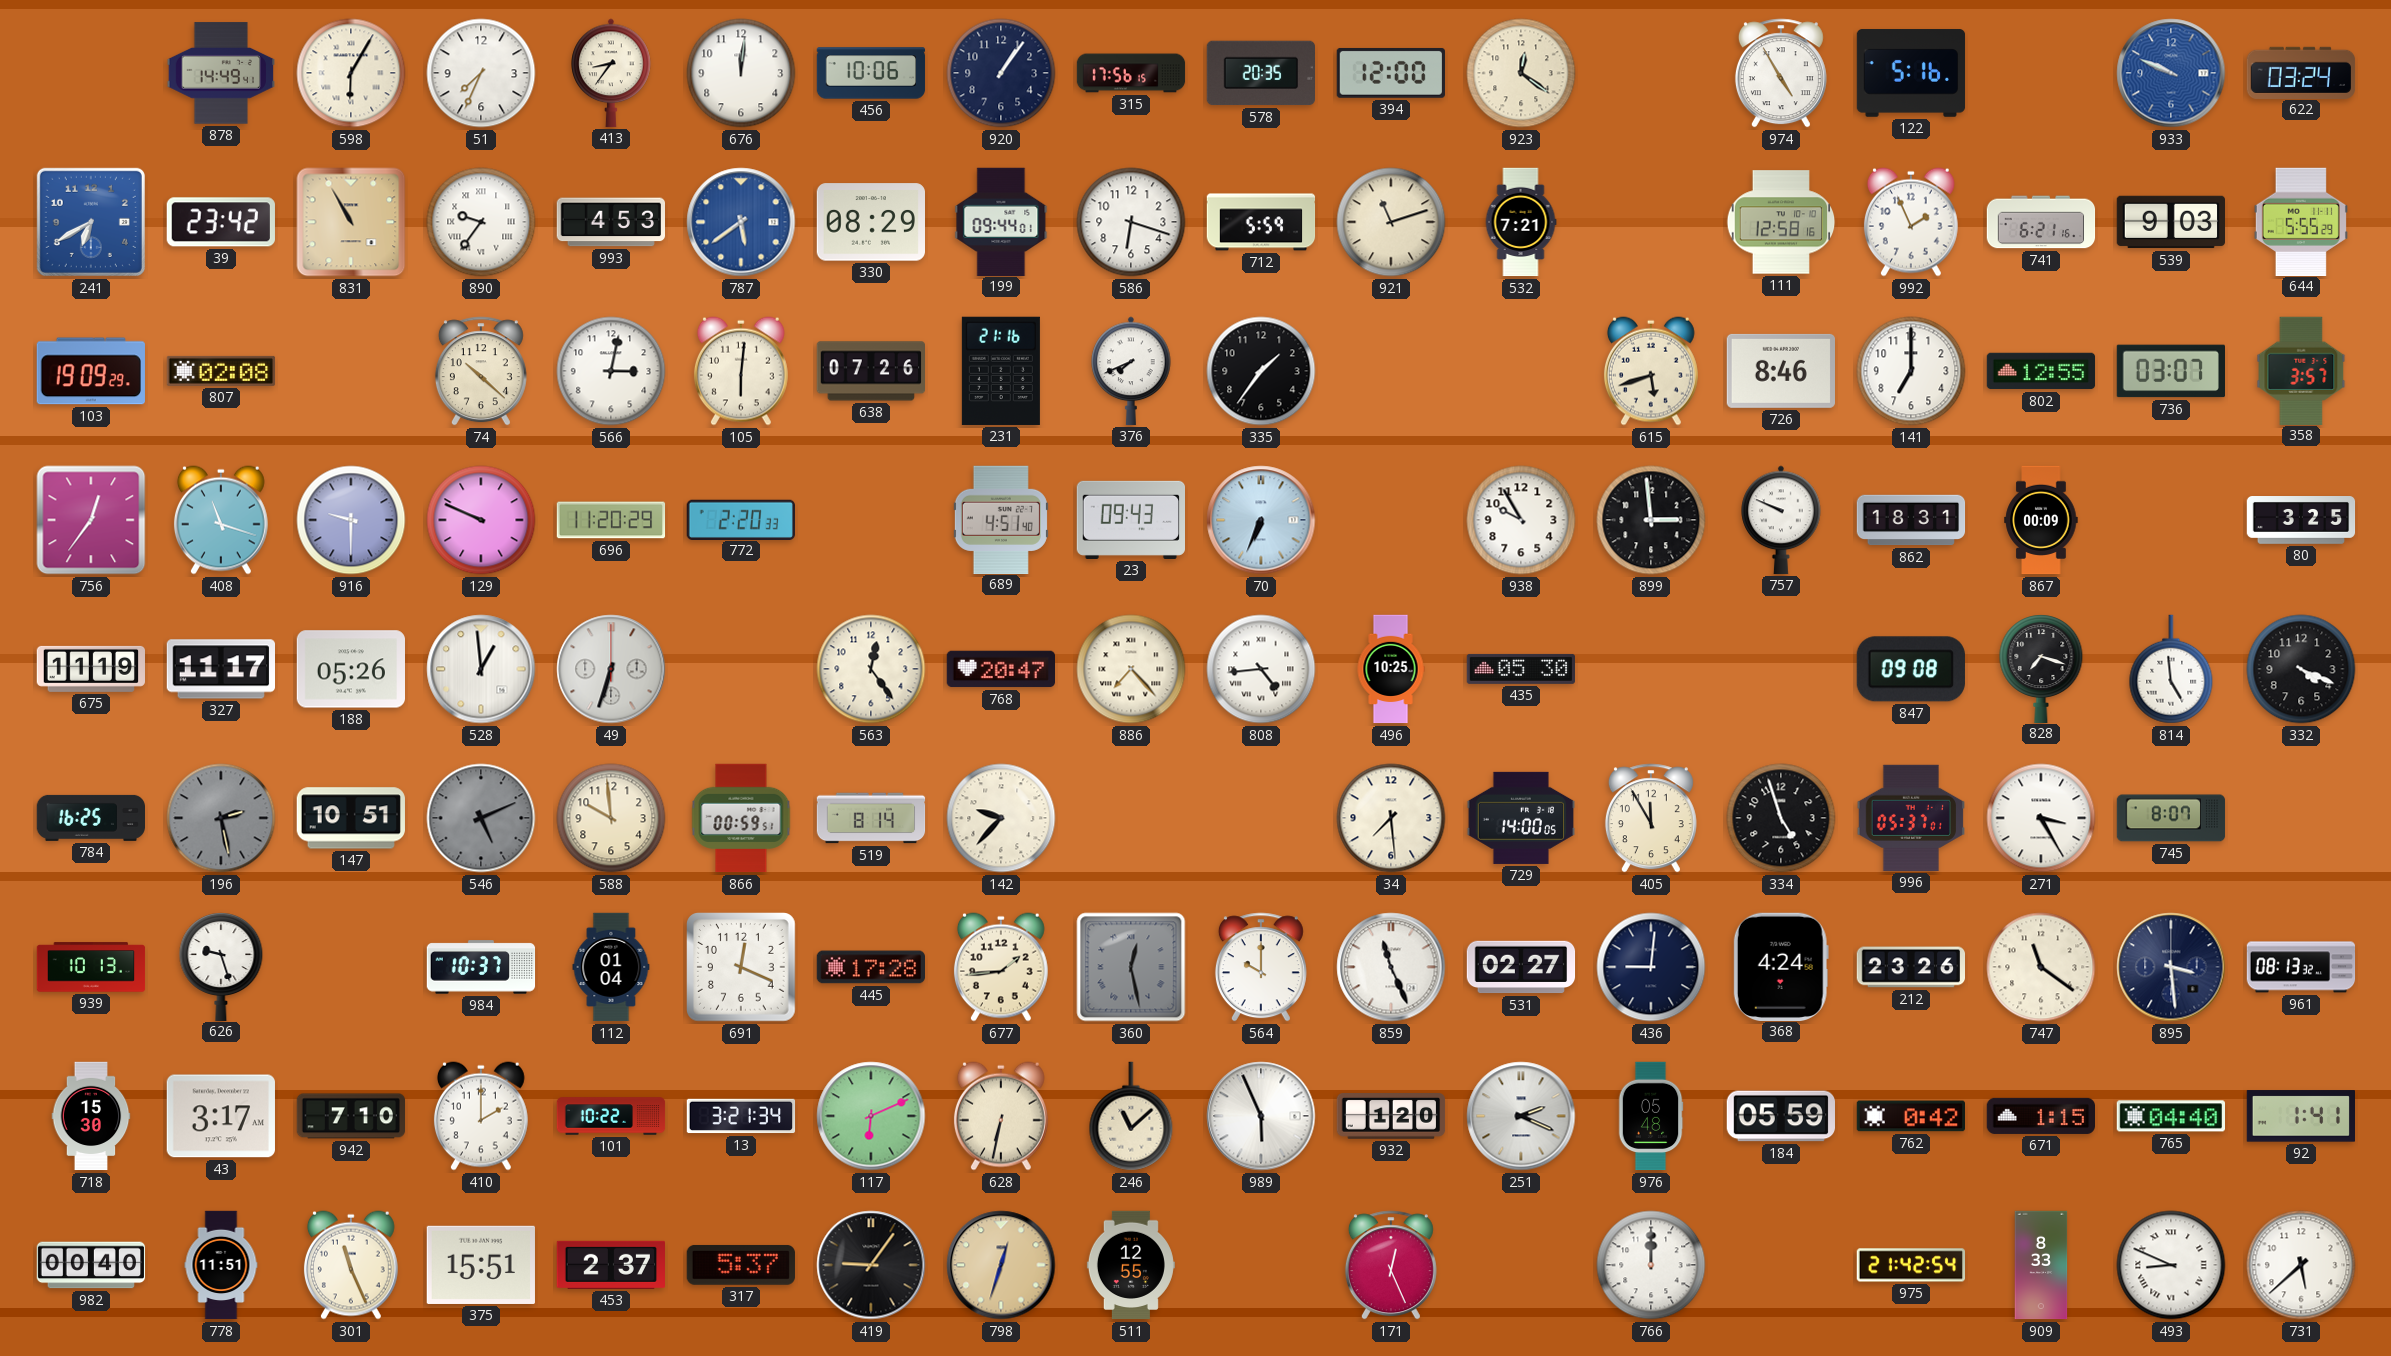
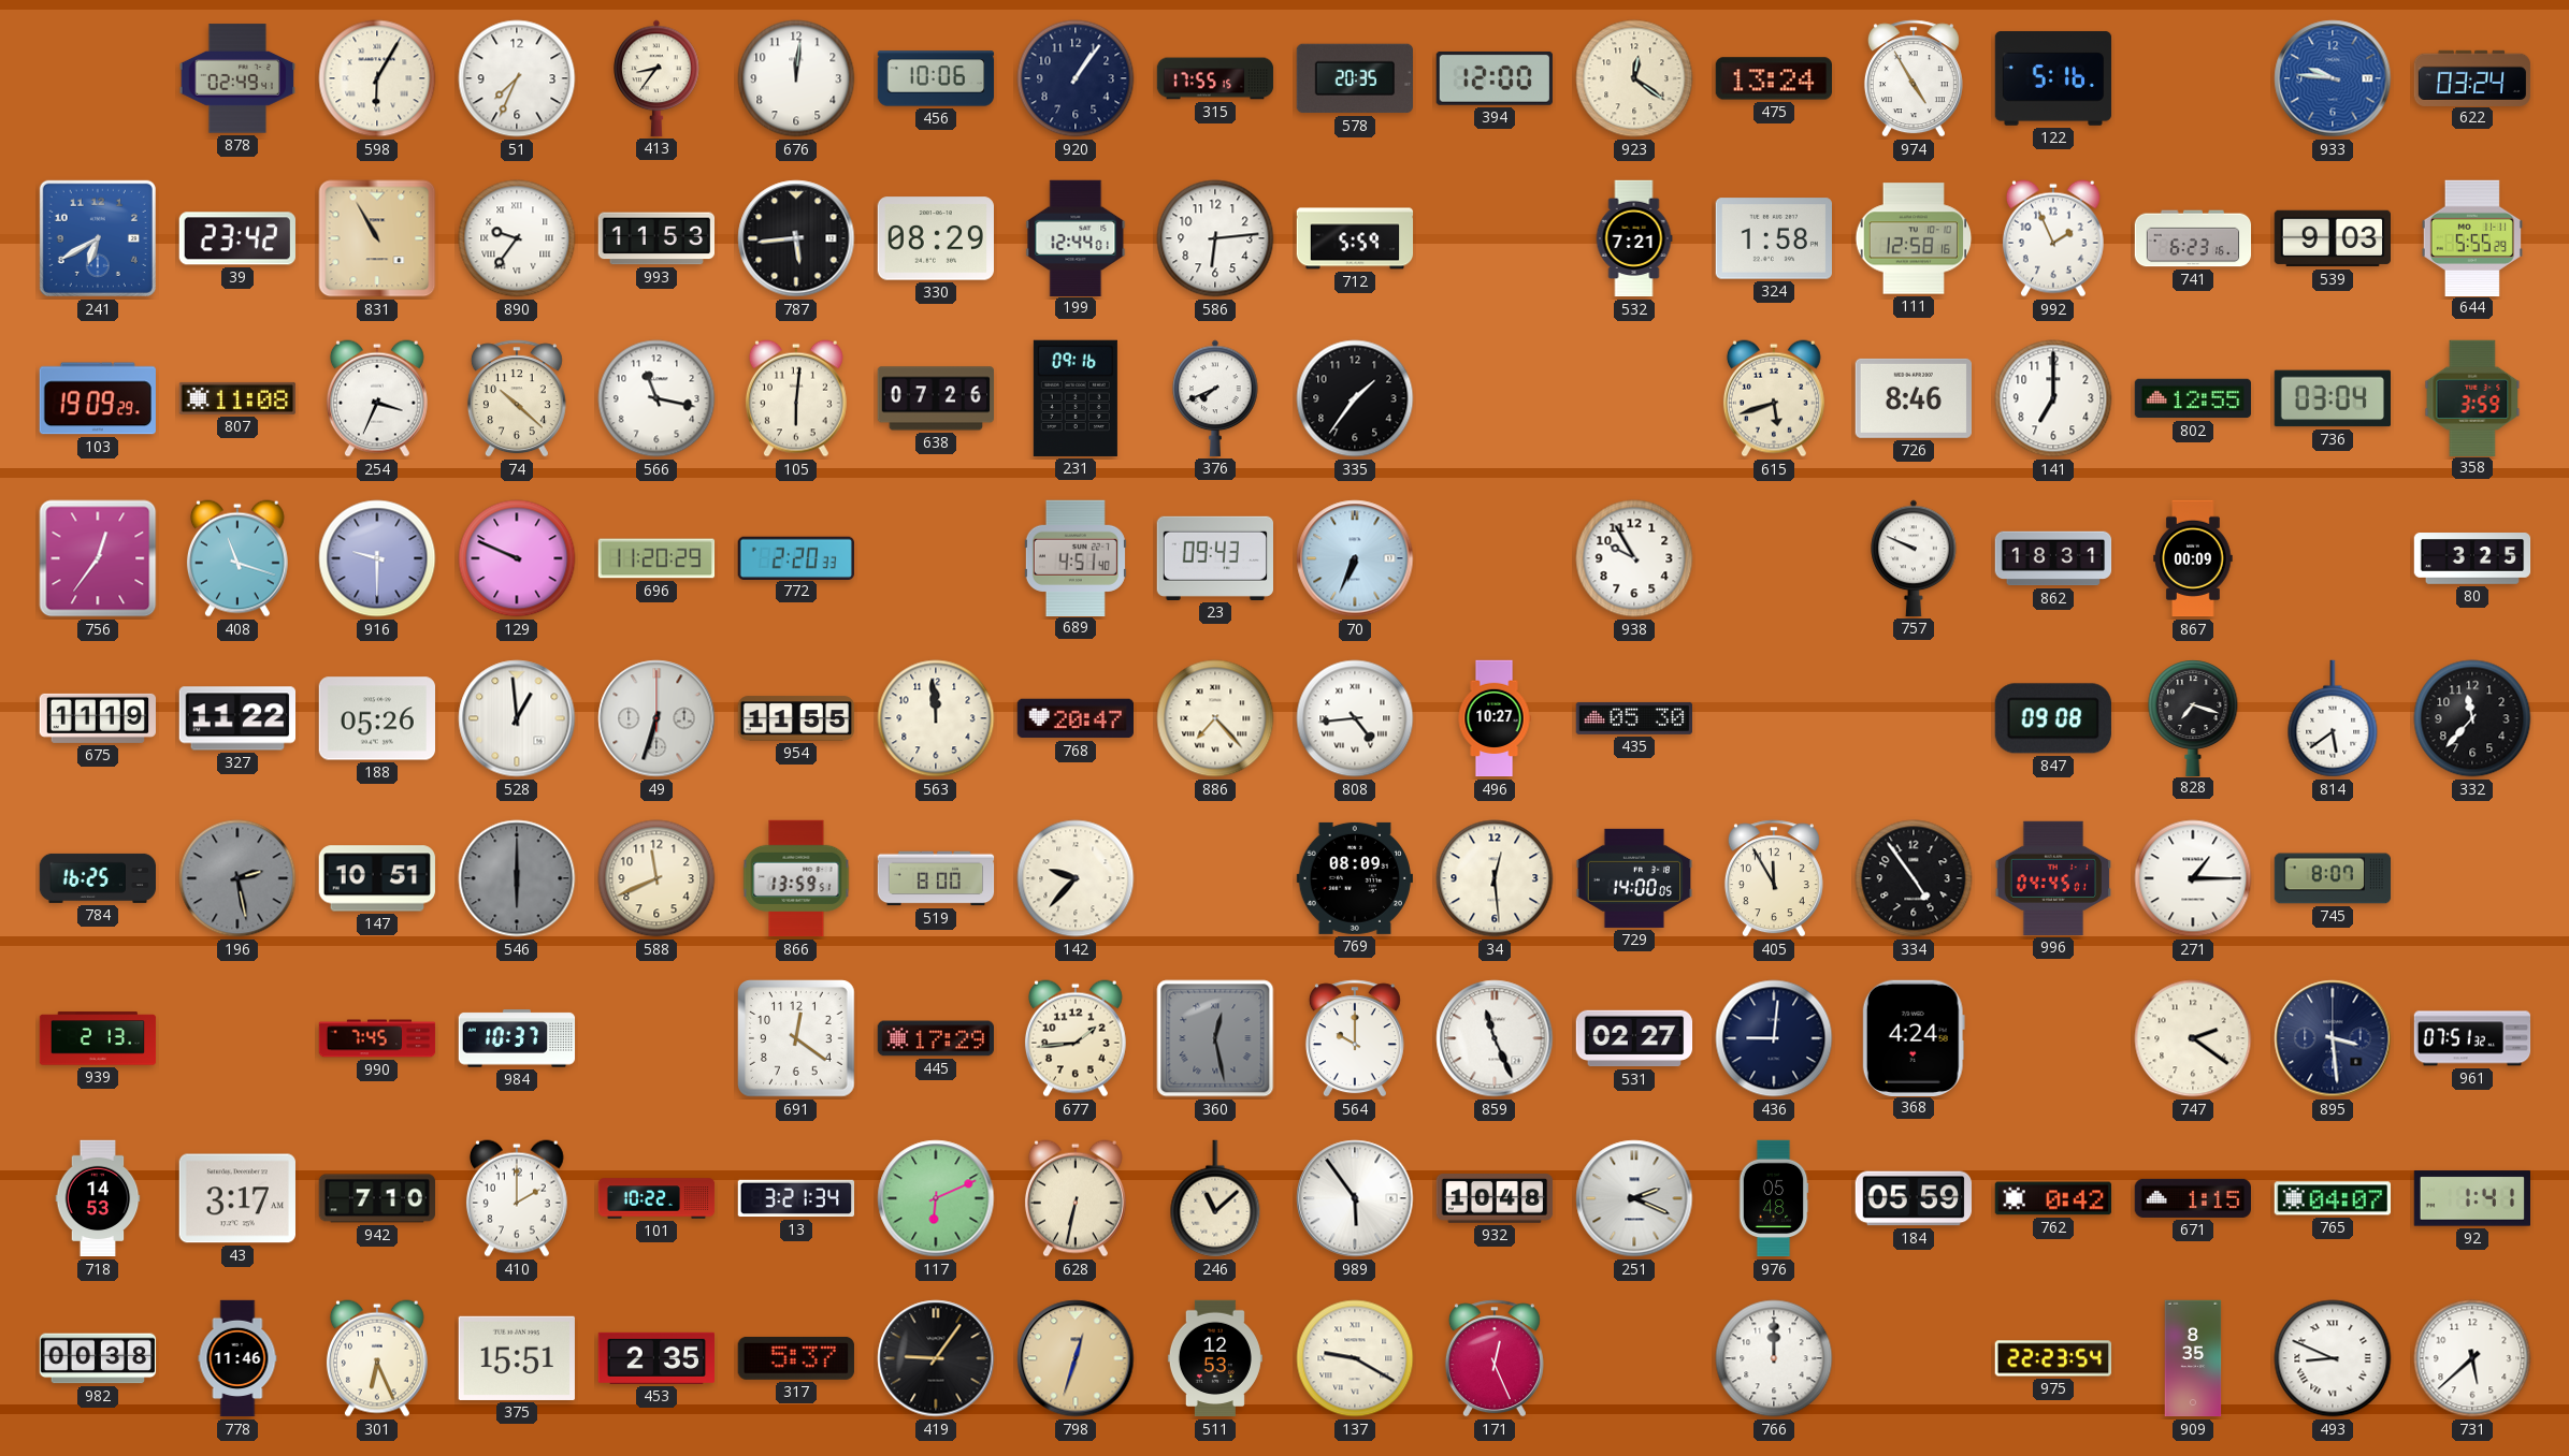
878: 14:49 -> 02:49 (236, 78)
315: 17:56 -> 17:55 (1215, 78)
475: none -> 13:24 (1773, 78)
933: 9:49 -> 9:46 (2333, 78)
993: 4:53 -> 11:53 (655, 238)
787: 5:39 -> 5:44 (796, 238)
787 dial: blue -> black (796, 238)
199: 09:44 -> 12:44 (1076, 237)
586: 6:18 -> 6:14 (1215, 238)
921: 11:12 -> none (1391, 222)
324: none -> 1:58 (1773, 238)
741: 6:21 -> 6:23 (2193, 238)
807: 02:08 -> 11:08 (237, 398)
254: none -> 3:34 (377, 398)
566: 3:02 -> 11:17 (656, 398)
231: 21:16 -> 09:16 (1076, 398)
736: 03:07 -> 03:04 (2332, 398)
358: 3:57 -> 3:59 (2472, 397)
899: 2:59 -> none (1651, 520)
327: 11:17 -> 11:22 (236, 718)
954: none -> 11:55 (796, 718)
563: 12:24 -> 11:59 (936, 718)
496: 10:25 -> 10:27 (1495, 718)
814: 4:59 -> 5:39 (2333, 718)
332: 4:19 -> 11:37 (2472, 718)
546: 5:11 -> 6:00 (517, 878)
588: 9:59 -> 11:41 (656, 878)
866: 00:59 -> 13:59 (796, 878)
519: 8:14 -> 8:00 (936, 878)
769: none -> 08:09 (1354, 878)
34: 7:29 -> 12:29 (1495, 878)
334: 4:57 -> 4:54 (1914, 878)
996: 05:37 -> 04:45 (2052, 878)
271: 3:25 -> 1:15 (2193, 878)
939: 10:13 -> 2:13 (98, 1038)
626: 9:27 -> none (221, 966)
990: none -> 7:45 (377, 1038)
112: 01:04 -> none (611, 967)
691: 12:19 -> 12:21 (796, 1038)
445: 17:28 -> 17:29 (935, 1038)
212: 23:26 -> none (1910, 967)
747: 11:21 -> 2:21 (2193, 1038)
961: 08:13 -> 07:51 (2472, 1038)
718: 15:30 -> 14:53 (98, 1198)
989: 5:56 -> 5:54 (1355, 1198)
932: 1:20 -> 10:48 (1495, 1199)
765: 04:40 -> 04:07 (2332, 1198)
982: 00:40 -> 00:38 (98, 1358)
778: 11:51 -> 11:46 (237, 1358)
301: 11:26 -> 6:26 (377, 1358)
453: 2:37 -> 2:35 (656, 1358)
511: 12:55 -> 12:53 (1215, 1358)
137: none -> 9:20 (1355, 1358)
975: 21:42 -> 22:23 (2052, 1358)
909: 8:33 -> 8:35 (2193, 1358)
